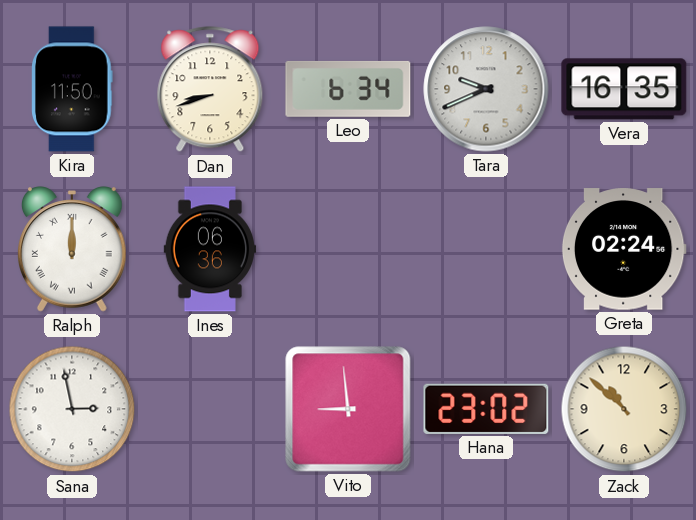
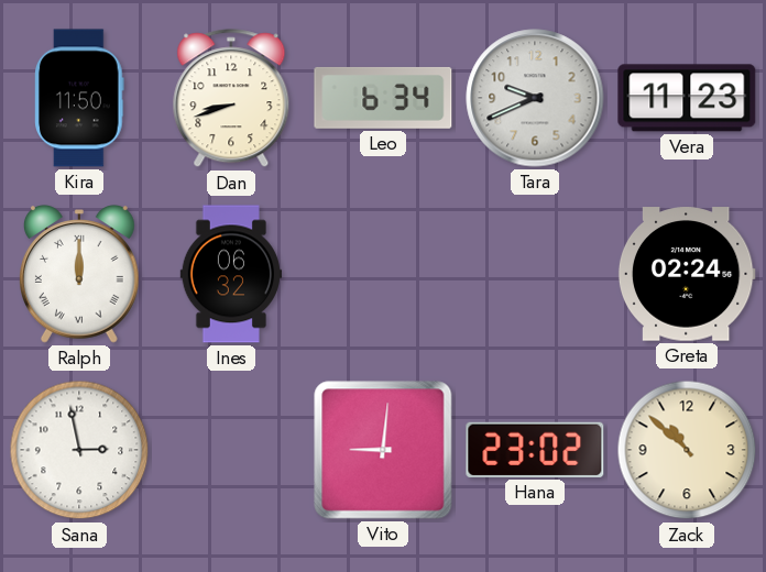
Vera: 16:35 -> 11:23 (687, 98)
Ines: 06:36 -> 06:32 (231, 274)
Vito: 8:59 -> 9:01 (383, 450)
